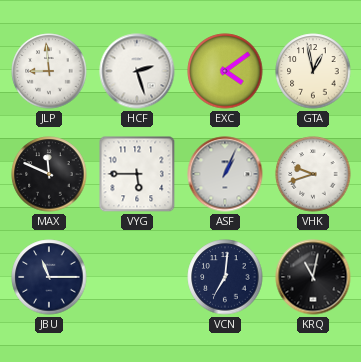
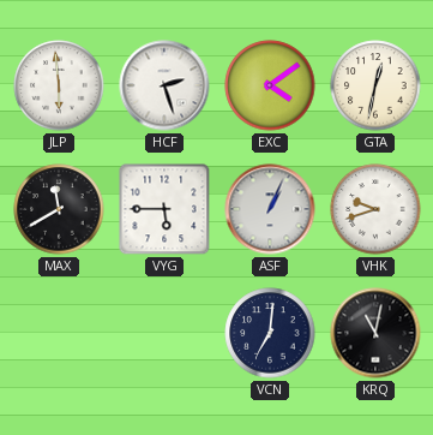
JLP: 8:59 -> 5:59 (59, 85)
GTA: 12:58 -> 12:32 (375, 85)
MAX: 11:49 -> 11:40 (59, 209)
JBU: 11:15 -> none (49, 277)
